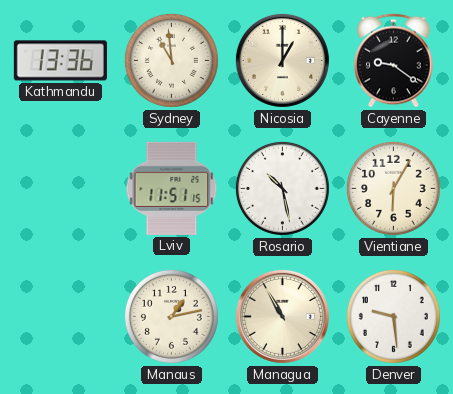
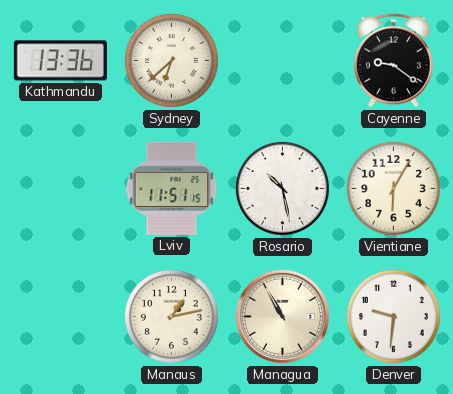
Sydney: 10:59 -> 6:38 (171, 60)
Nicosia: 1:00 -> none (282, 60)
Denver: 9:29 -> 9:31 (393, 316)
